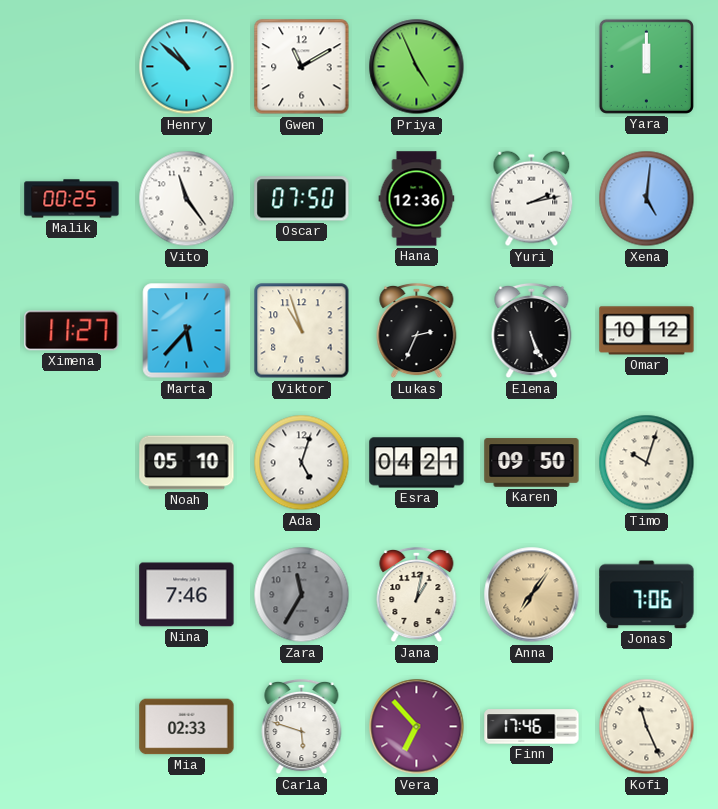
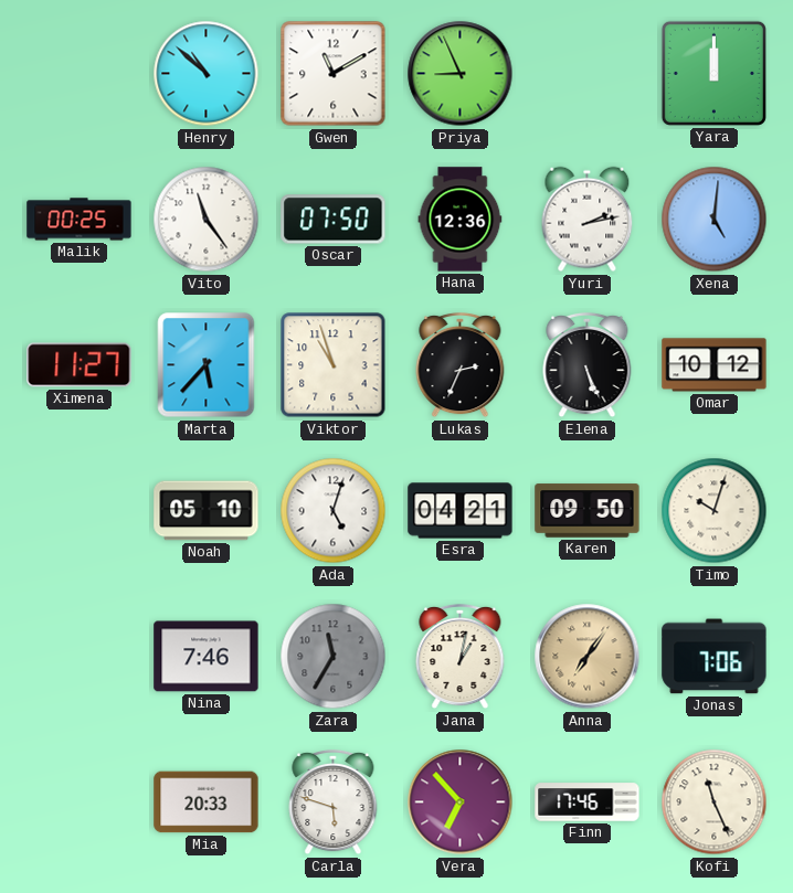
Priya: 4:56 -> 8:56 (461, 74)
Mia: 02:33 -> 20:33 (207, 802)
